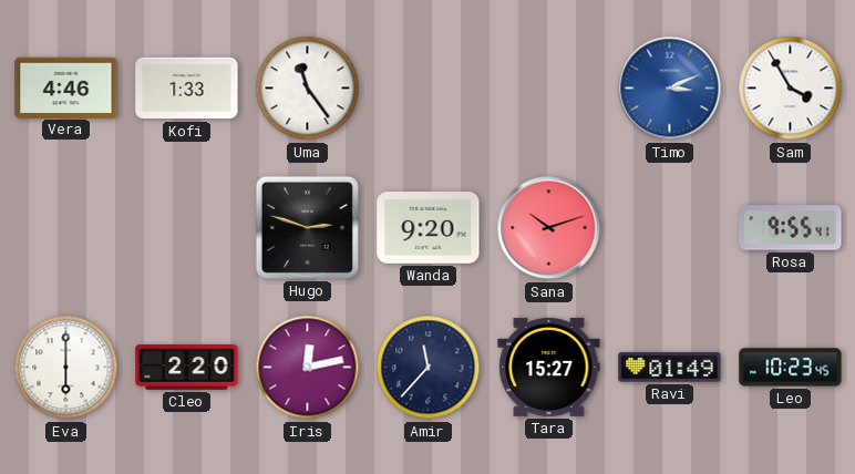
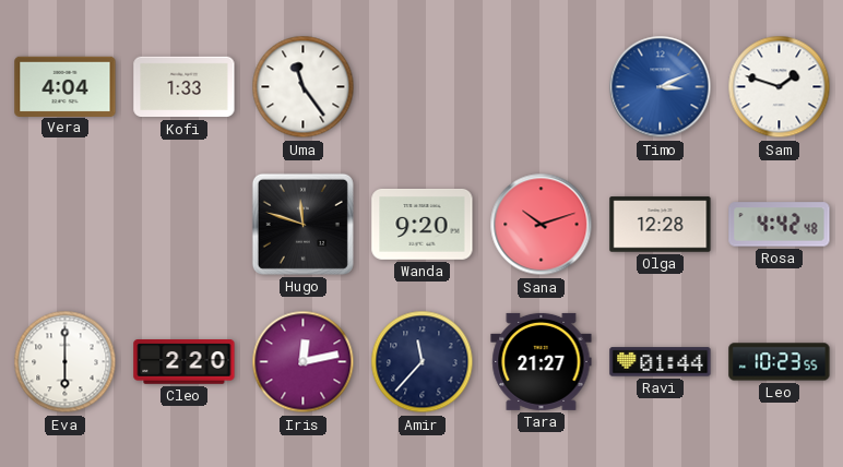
Vera: 4:46 -> 4:04 (66, 86)
Sam: 3:55 -> 1:48 (780, 87)
Hugo: 2:48 -> 11:48 (302, 224)
Olga: none -> 12:28 (661, 225)
Rosa: 9:55 -> 4:42 (780, 225)
Tara: 15:27 -> 21:27 (542, 361)
Ravi: 01:49 -> 01:44 (661, 362)
Leo: 10:23:45 -> 10:23:55 (780, 362)
